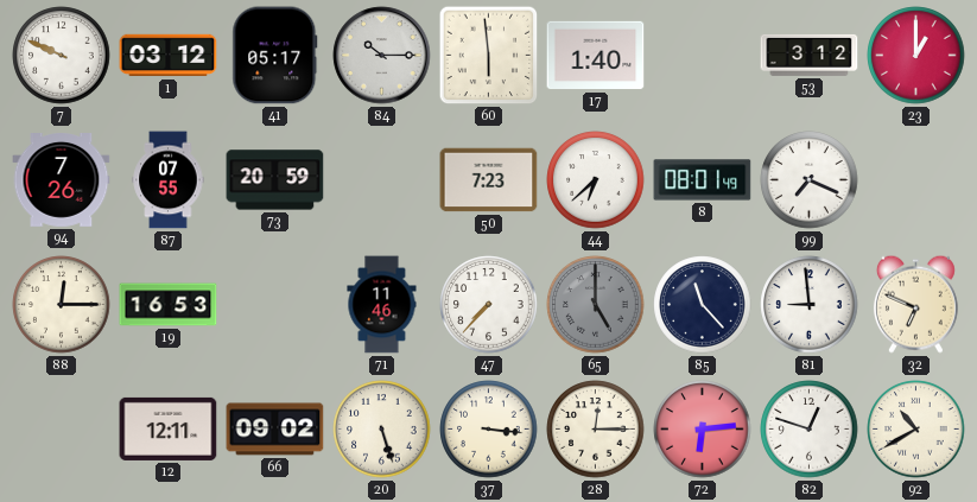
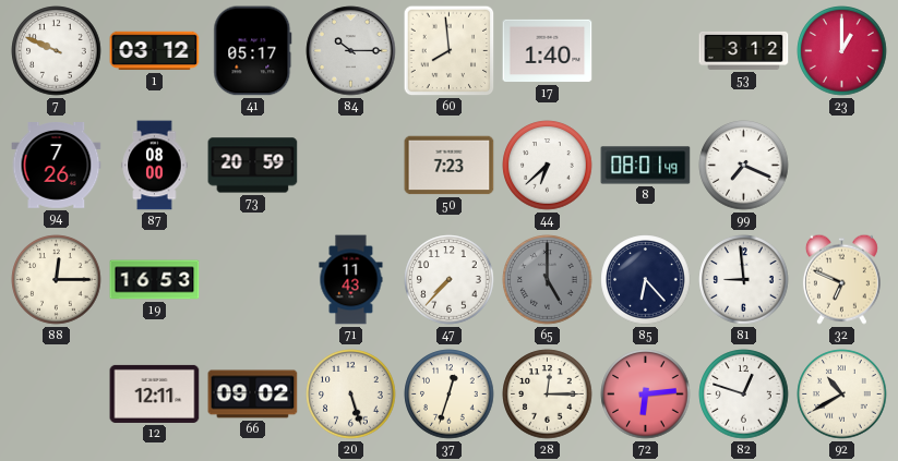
60: 5:59 -> 7:59 (450, 51)
87: 07:55 -> 08:00 (155, 166)
71: 11:46 -> 11:43 (351, 280)
85: 11:23 -> 6:23 (646, 280)
37: 3:16 -> 12:33 (450, 395)
